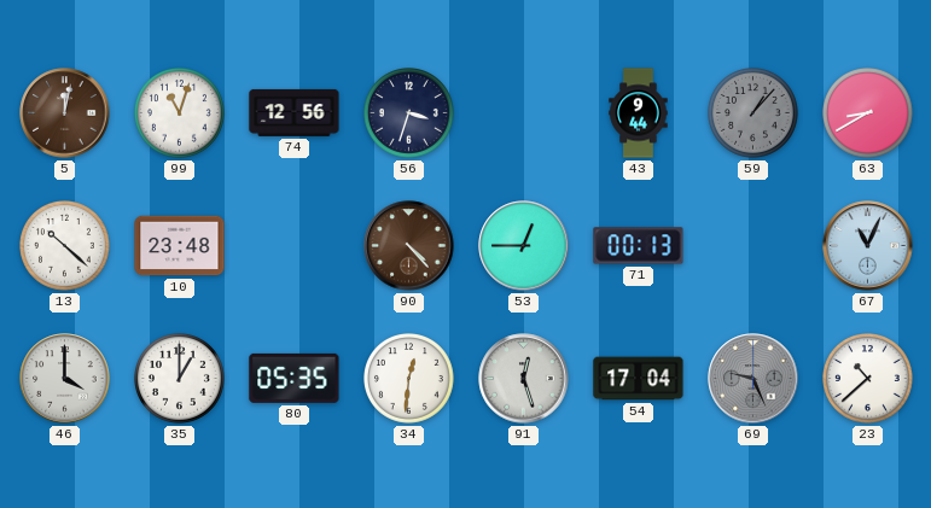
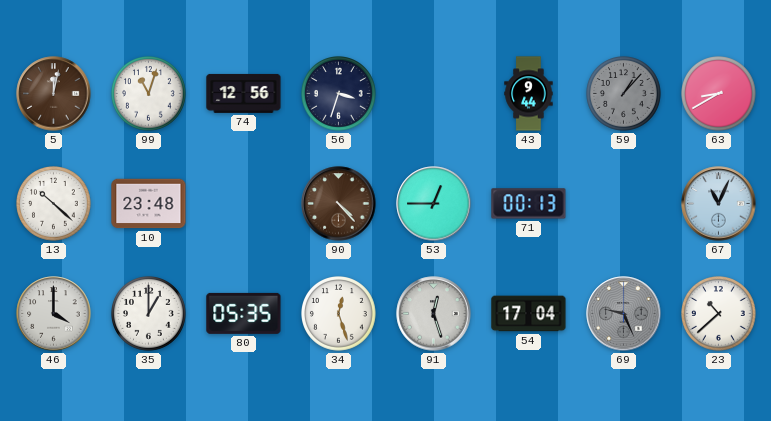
34: 12:31 -> 12:27 (339, 314)
